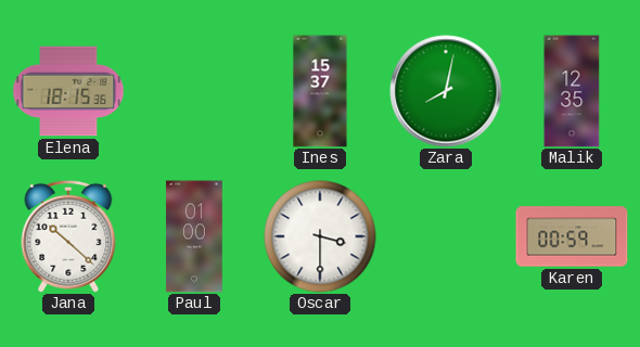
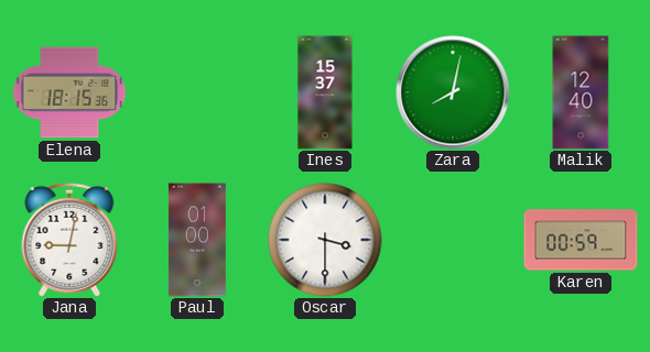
Malik: 12:35 -> 12:40 (581, 92)
Jana: 10:22 -> 9:02 (69, 240)
